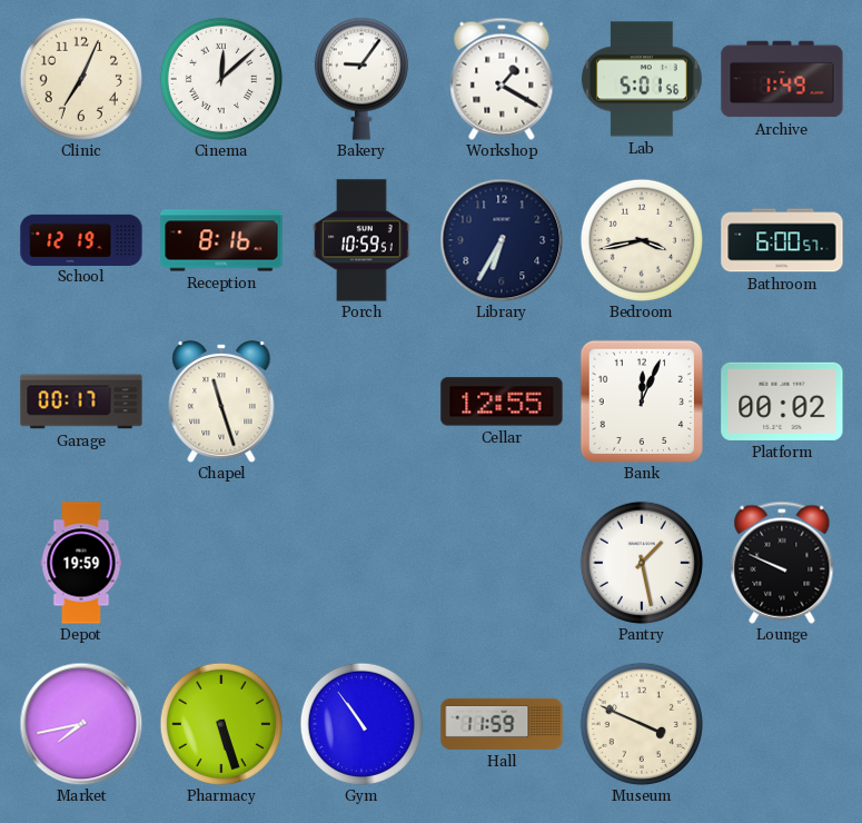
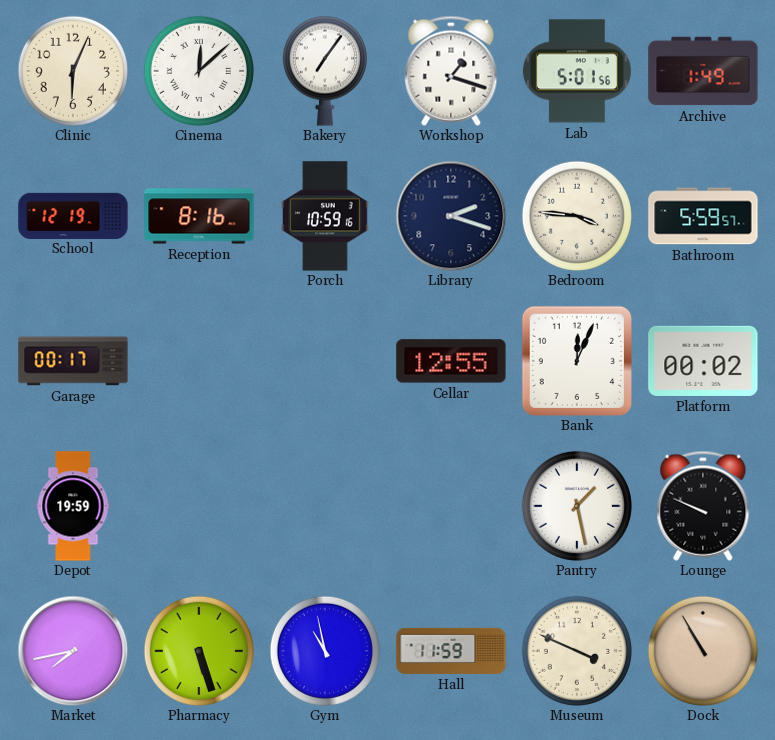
Clinic: 7:04 -> 6:04 (73, 71)
Bakery: 9:06 -> 7:06 (325, 71)
Workshop: 1:20 -> 1:18 (451, 71)
Porch: 10:59:51 -> 10:59:16 (325, 216)
Library: 6:35 -> 2:18 (451, 216)
Bedroom: 3:43 -> 3:46 (577, 216)
Bathroom: 6:00 -> 5:59 (703, 216)
Chapel: 11:27 -> none (221, 401)
Gym: 10:54 -> 10:58 (325, 651)
Dock: none -> 10:55 (703, 651)
